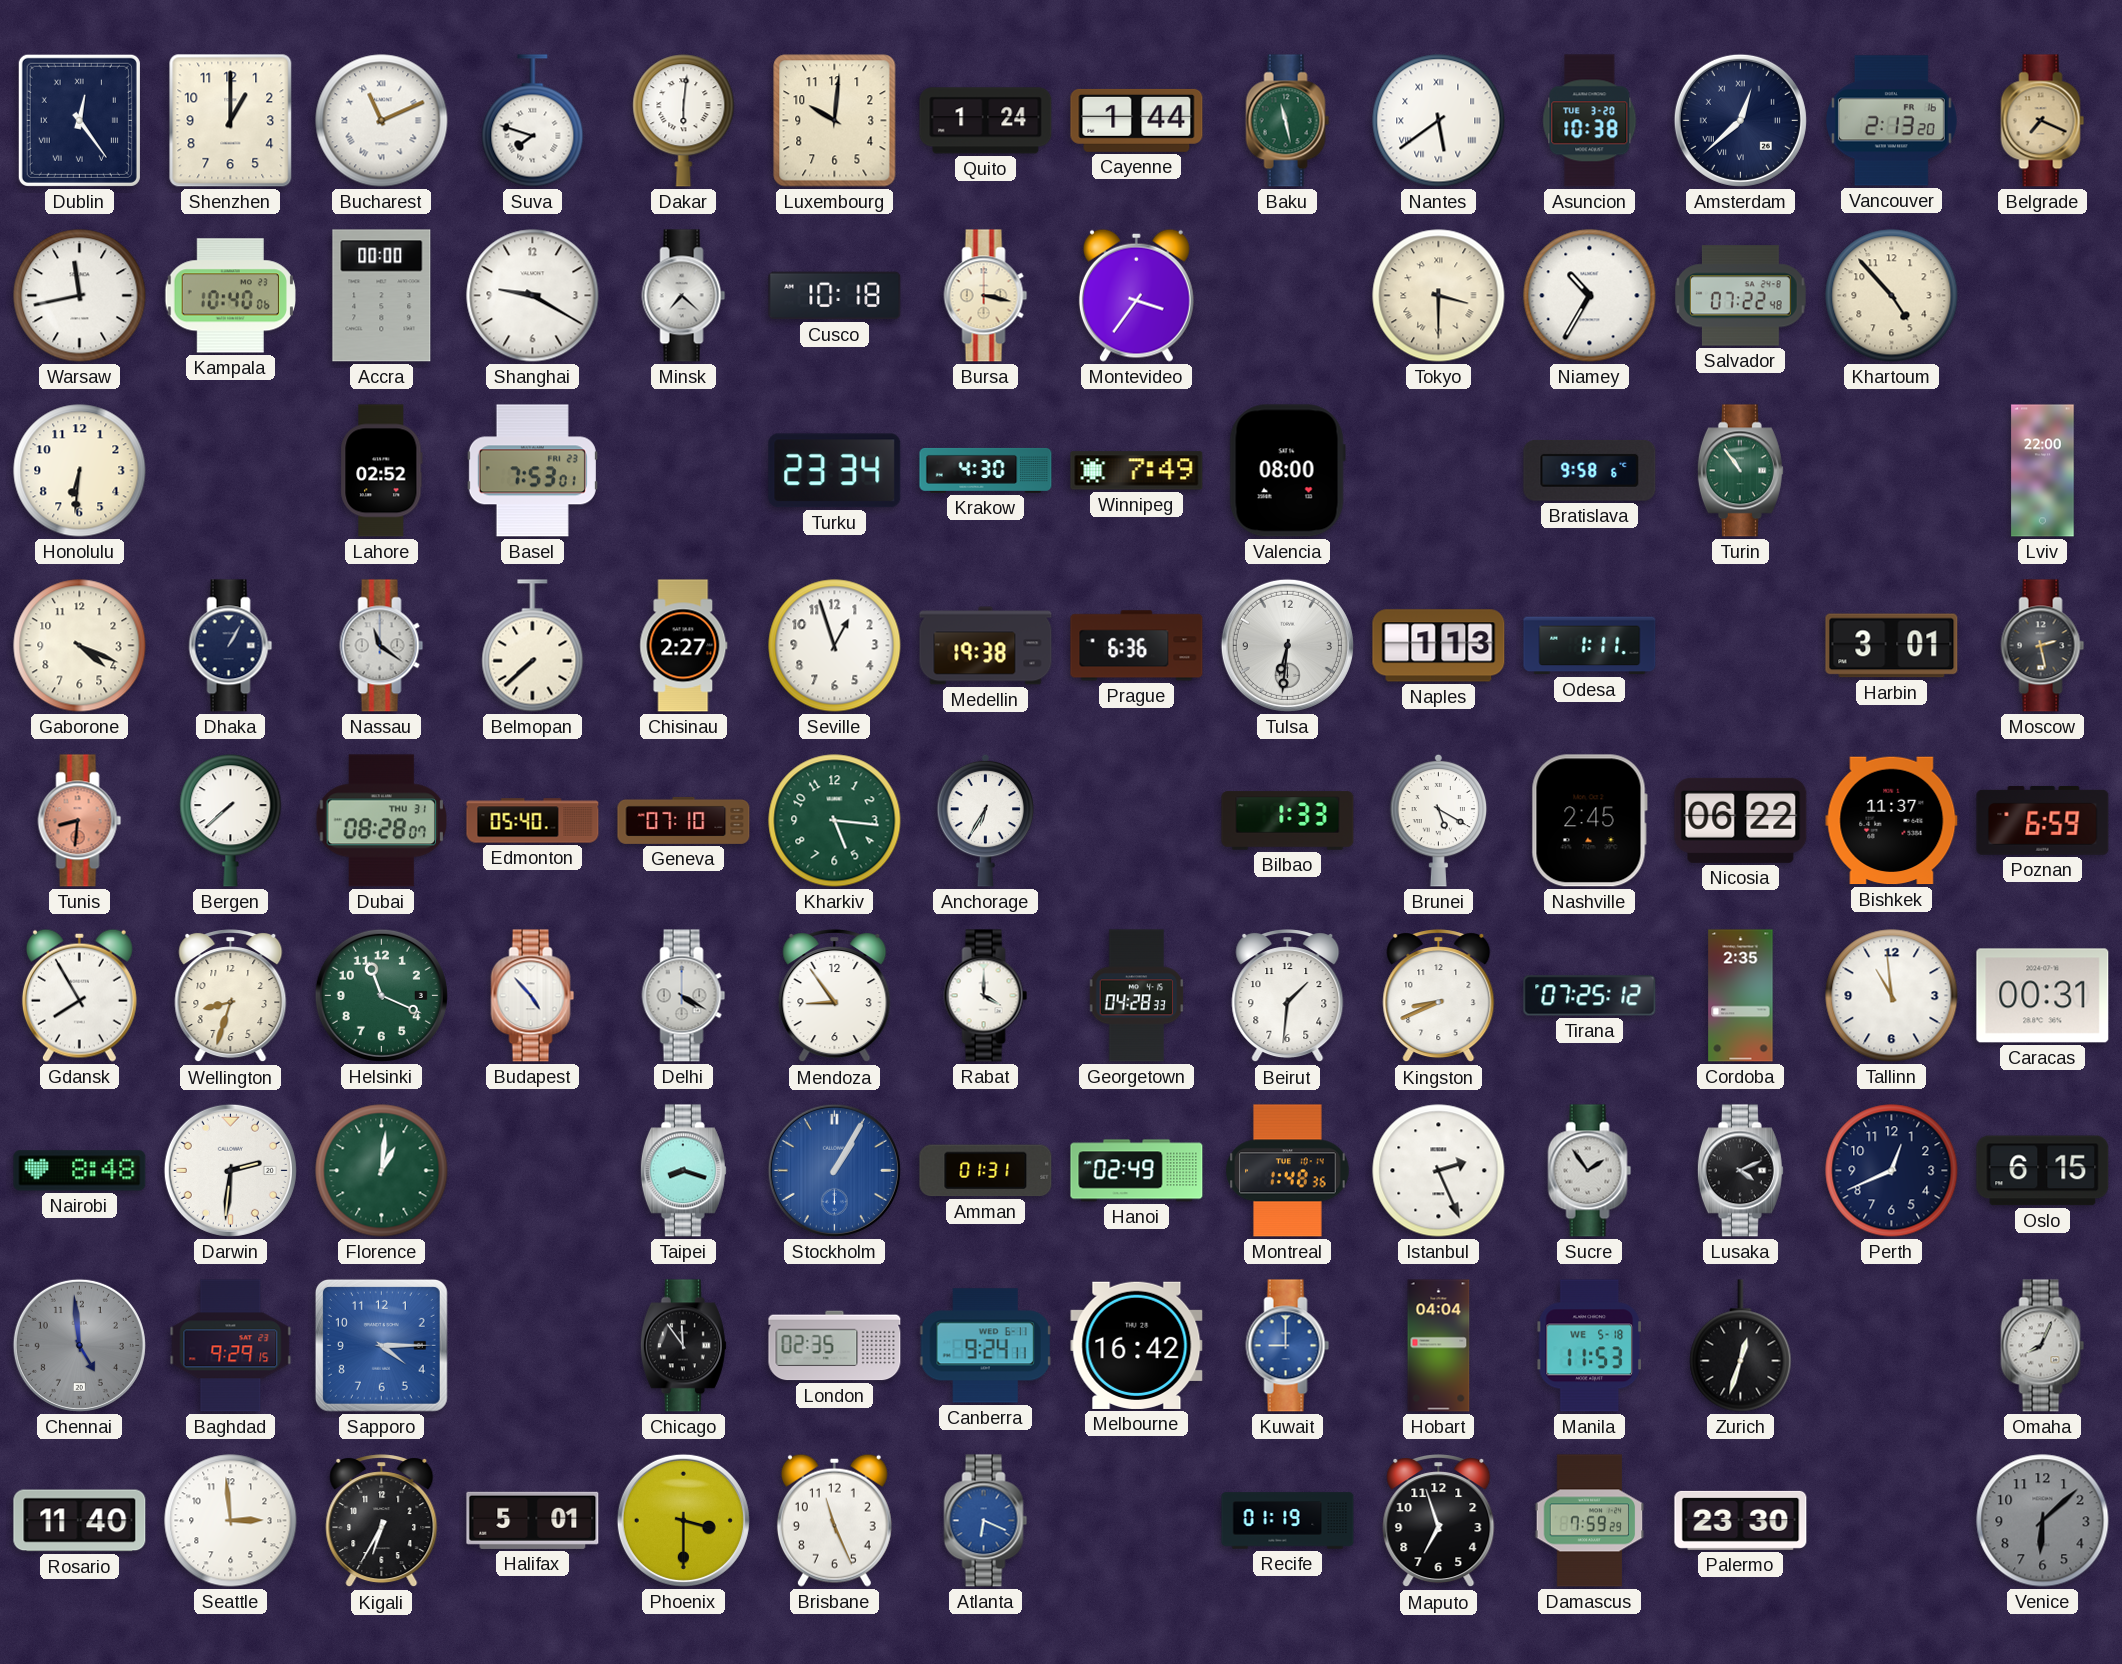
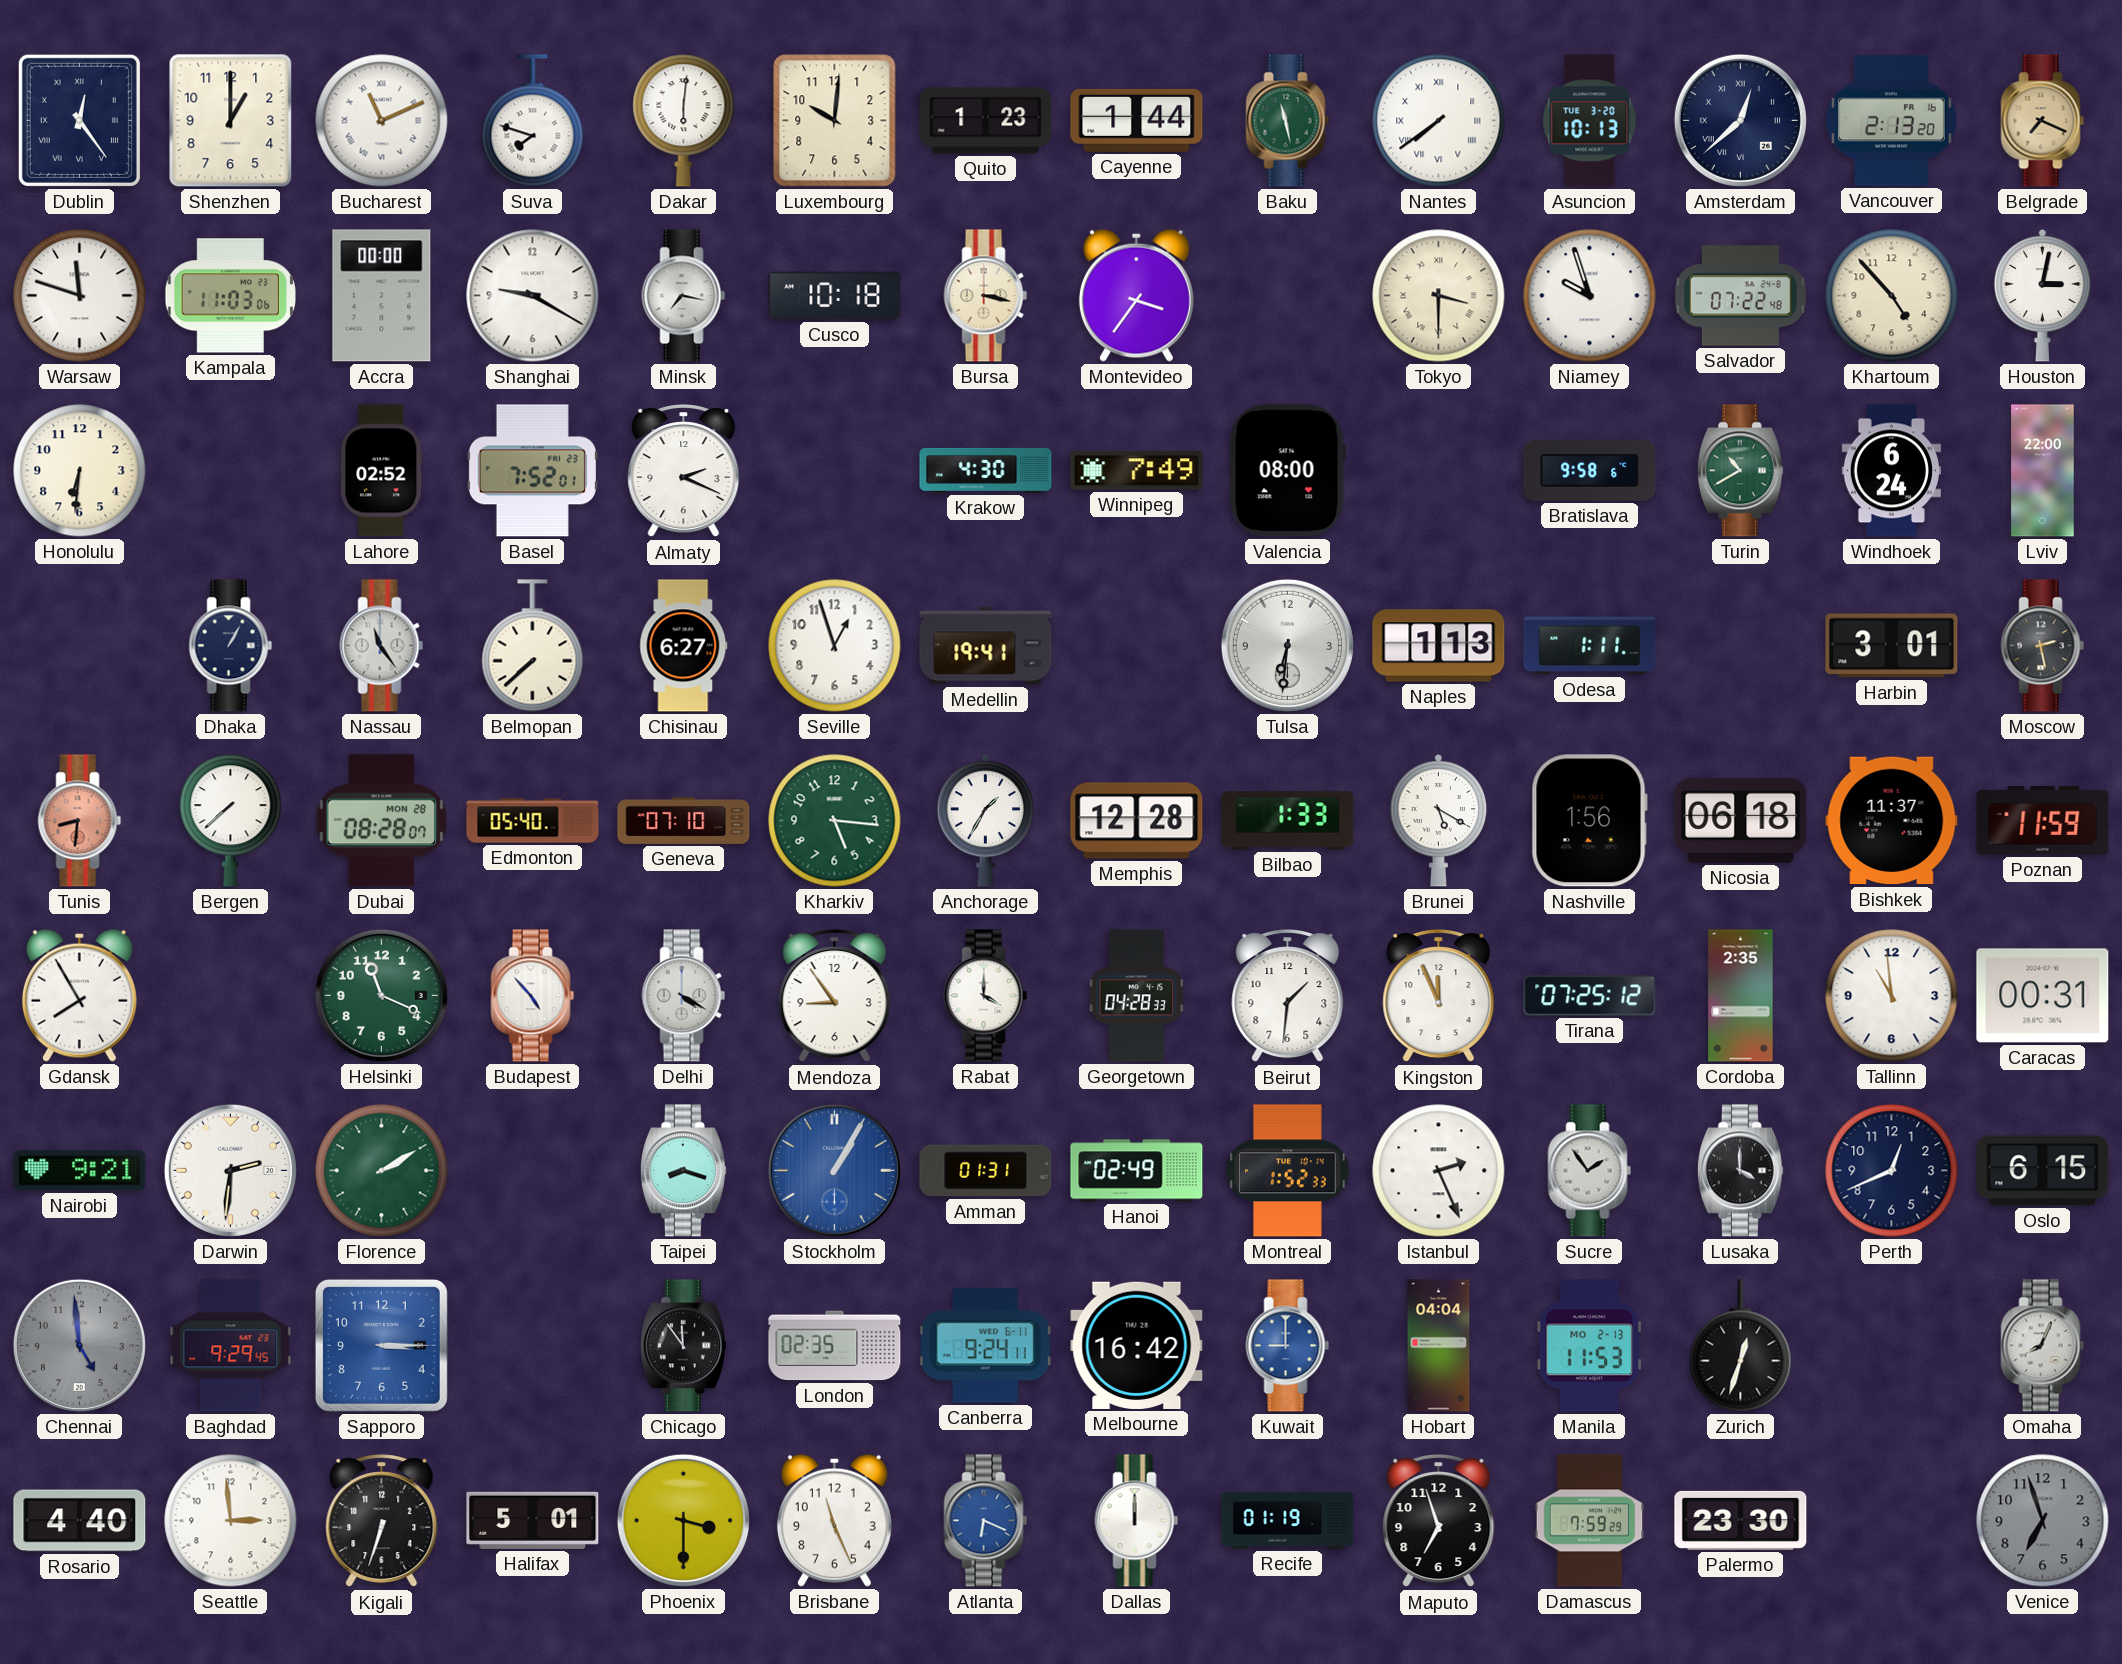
Quito: 1:24 -> 1:23 (986, 121)
Nantes: 5:39 -> 7:39 (1439, 121)
Asuncion: 10:38 -> 10:13 (1590, 121)
Warsaw: 11:43 -> 11:48 (80, 296)
Kampala: 10:40 -> 11:03 (230, 296)
Minsk: 7:22 -> 7:17 (684, 296)
Niamey: 10:35 -> 9:57 (1590, 296)
Houston: none -> 3:02 (2043, 295)
Basel: 7:53 -> 7:52 (532, 471)
Almaty: none -> 2:19 (684, 471)
Turku: 23:34 -> none (835, 471)
Turin: 10:54 -> 10:40 (1740, 471)
Windhoek: none -> 6:24 (1891, 471)
Gaborone: 4:19 -> none (80, 646)
Nassau: 11:21 -> 11:24 (382, 646)
Chisinau: 2:27 -> 6:27 (684, 646)
Medellin: 19:38 -> 19:41 (986, 646)
Prague: 6:36 -> none (1137, 646)
Dubai date: THU 31 -> MON 28 (381, 821)
Anchorage: 6:35 -> 1:35 (986, 820)
Memphis: none -> 12:28 (1137, 821)
Nashville: 2:45 -> 1:56 (1589, 821)
Nicosia: 06:22 -> 06:18 (1741, 820)
Poznan: 6:59 -> 11:59 (2043, 821)
Wellington: 8:33 -> none (231, 996)
Kingston: 8:41 -> 11:56 (1439, 996)
Nairobi: 8:48 -> 9:21 (80, 1171)
Florence: 1:01 -> 2:10 (382, 1171)
Montreal: 1:48 -> 1:52 (1288, 1171)
Lusaka: 4:11 -> 4:00 (1740, 1171)
Baghdad: 9:29:15 -> 9:29:45 (231, 1346)
Sapporo: 4:15 -> 3:15 (381, 1345)
Manila date: WE 5-18 -> MO 2-13 (1589, 1346)
Rosario: 11:40 -> 4:40 (80, 1521)
Kigali: 6:35 -> 6:33 (382, 1521)
Dallas: none -> 12:00 (1137, 1521)
Venice: 6:08 -> 6:57 (2043, 1521)
